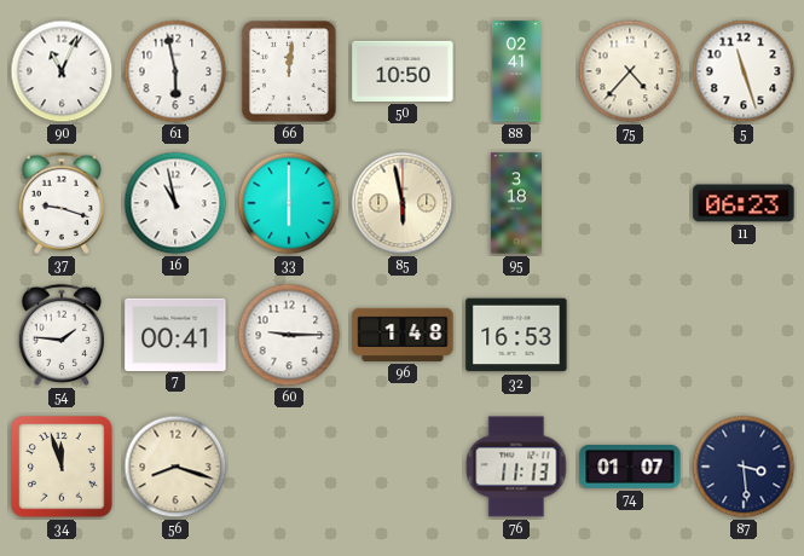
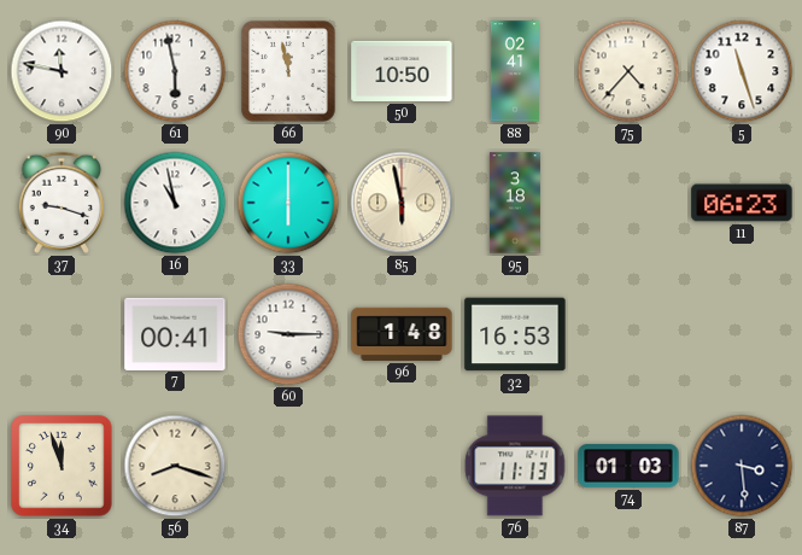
90: 11:04 -> 11:47 (62, 71)
66: 12:01 -> 11:58 (289, 72)
54: 1:46 -> none (60, 335)
74: 01:07 -> 01:03 (628, 466)
